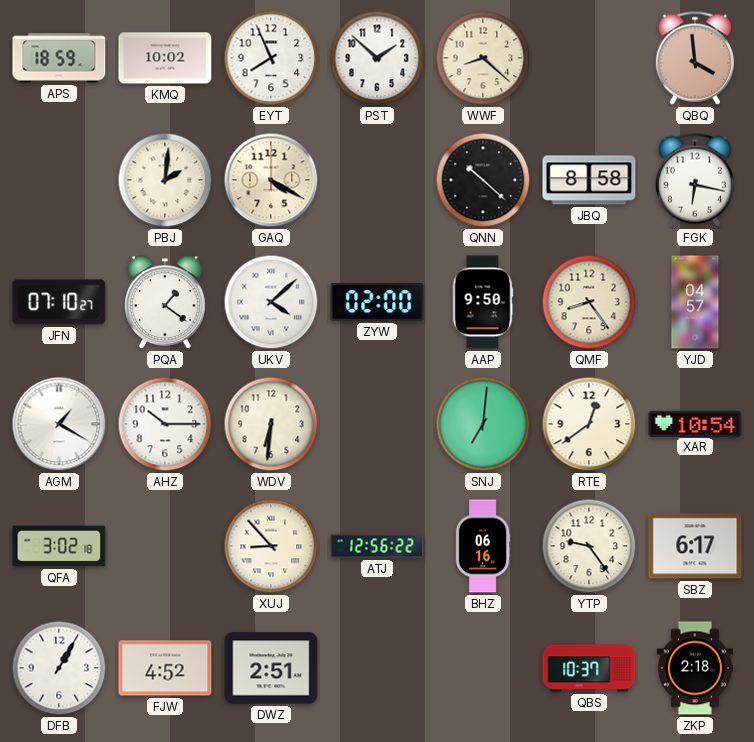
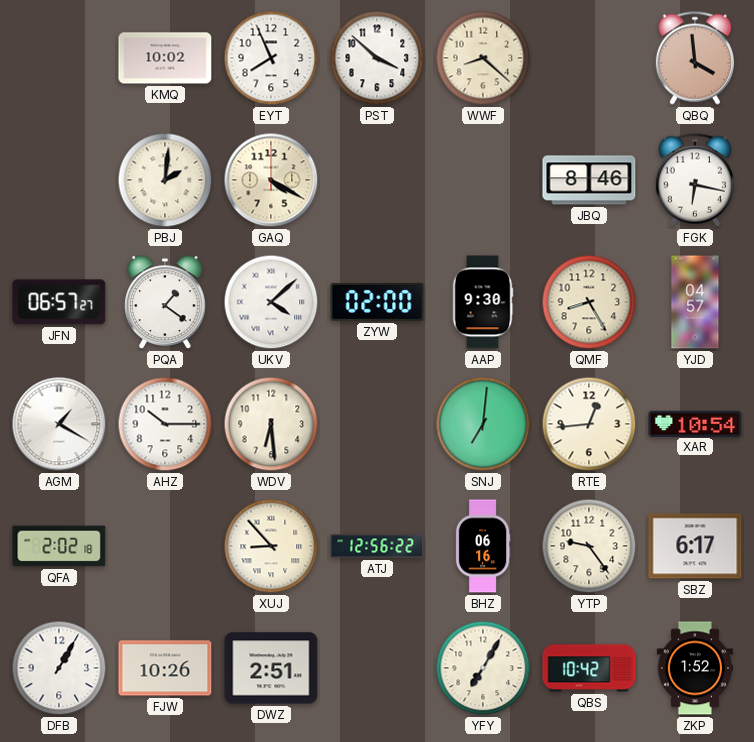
APS: 18:59 -> none (59, 58)
PST: 1:52 -> 3:52 (377, 58)
QNN: 10:22 -> none (483, 180)
JBQ: 8:58 -> 8:46 (589, 180)
JFN: 07:10 -> 06:57 (59, 302)
AAP: 9:50 -> 9:30 (483, 302)
QMF: 8:24 -> 8:25 (589, 302)
WDV: 6:31 -> 6:29 (271, 424)
RTE: 12:39 -> 12:44 (589, 424)
QFA: 3:02 -> 2:02 (59, 546)
FJW: 4:52 -> 10:26 (165, 668)
YFY: none -> 7:05 (483, 668)
QBS: 10:37 -> 10:42 (589, 668)
ZKP: 2:18 -> 1:52 (694, 668)
